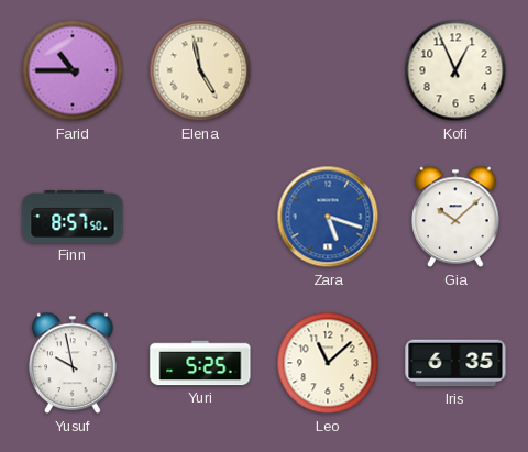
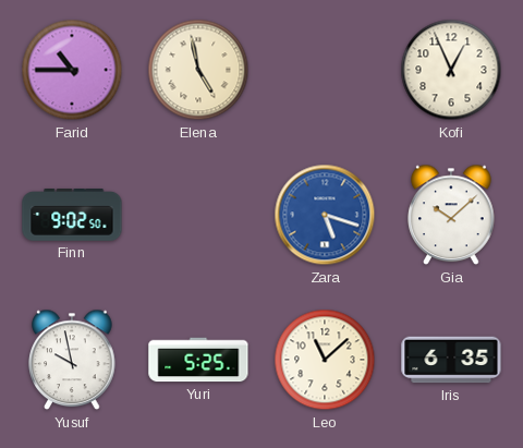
Finn: 8:57 -> 9:02 (72, 216)
